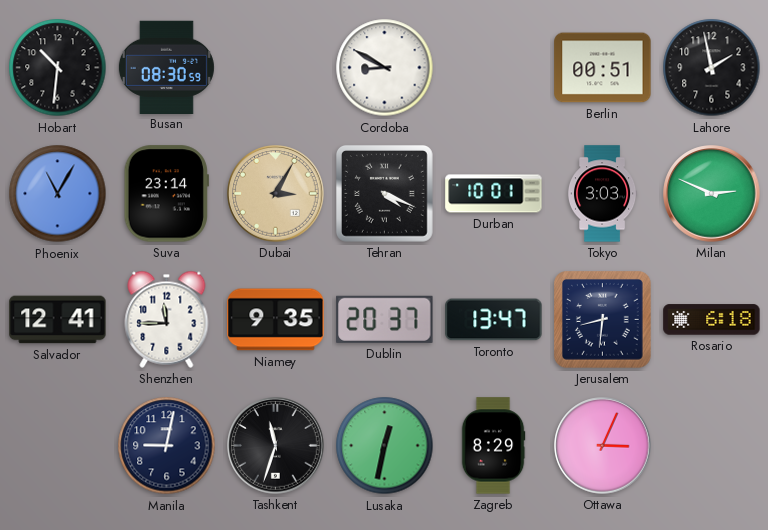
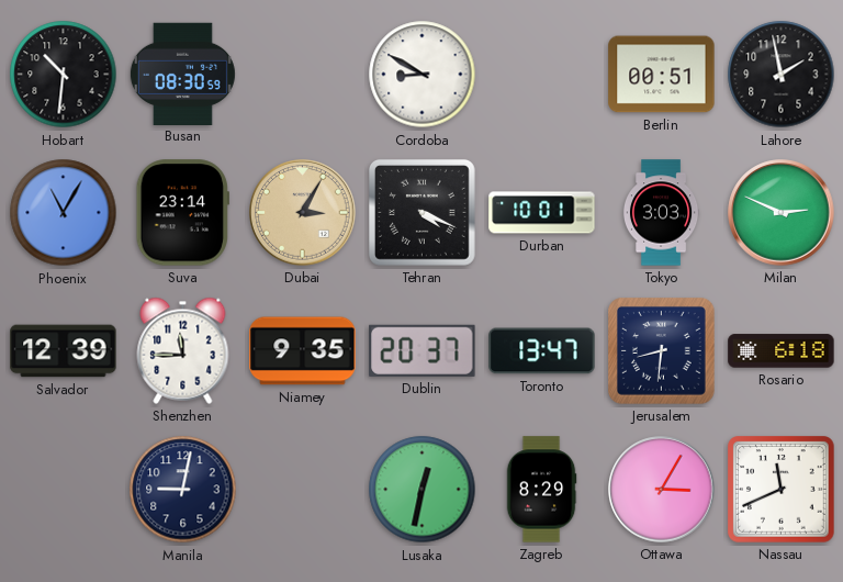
Salvador: 12:41 -> 12:39 (64, 351)
Tashkent: 11:33 -> none (276, 446)
Ottawa: 3:04 -> 3:05 (662, 490)
Nassau: none -> 11:41 (782, 490)
